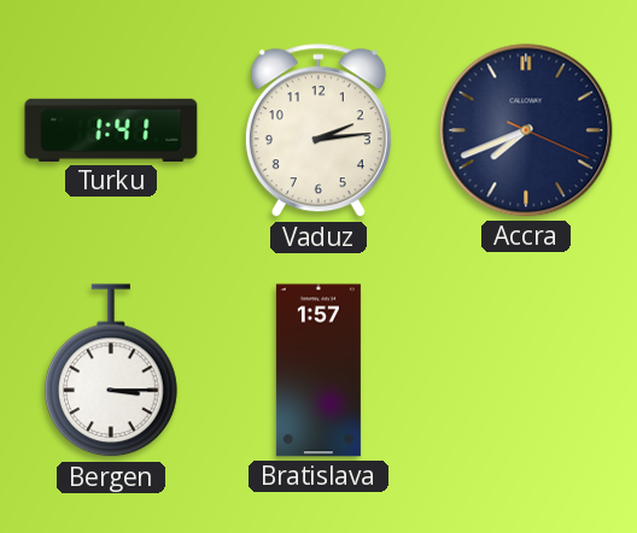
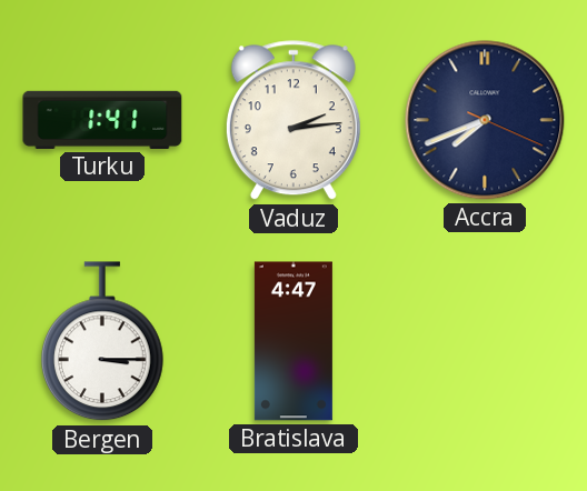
Bratislava: 1:57 -> 4:47 (293, 341)
